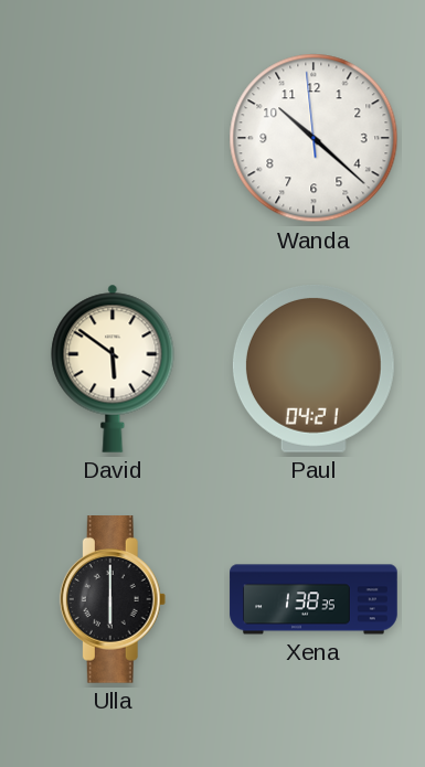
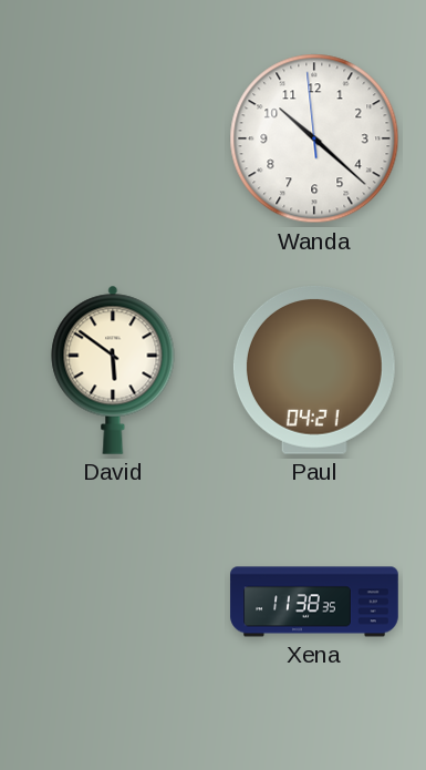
Ulla: 6:00 -> none (113, 600)
Xena: 1:38 -> 11:38 (314, 602)
